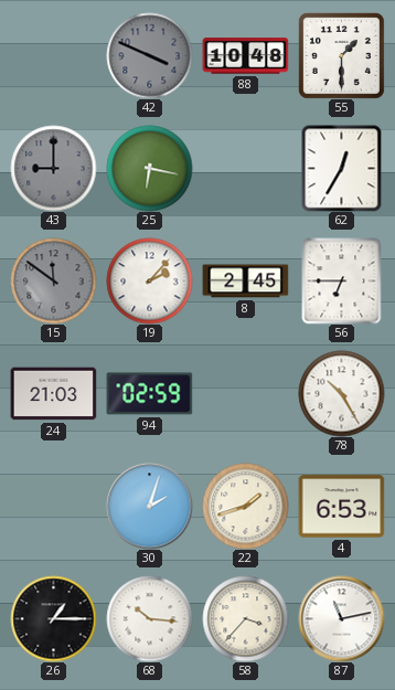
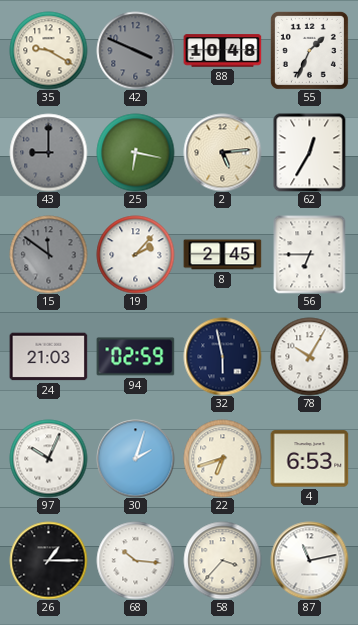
35: none -> 9:20 (48, 50)
55: 1:30 -> 1:34 (309, 50)
2: none -> 5:14 (222, 152)
32: none -> 5:58 (222, 356)
78: 10:25 -> 10:05 (309, 356)
97: none -> 10:04 (48, 458)
22: 1:42 -> 6:42 (222, 458)
